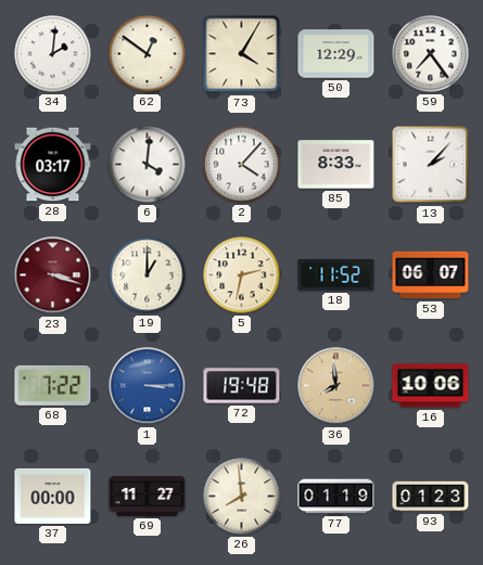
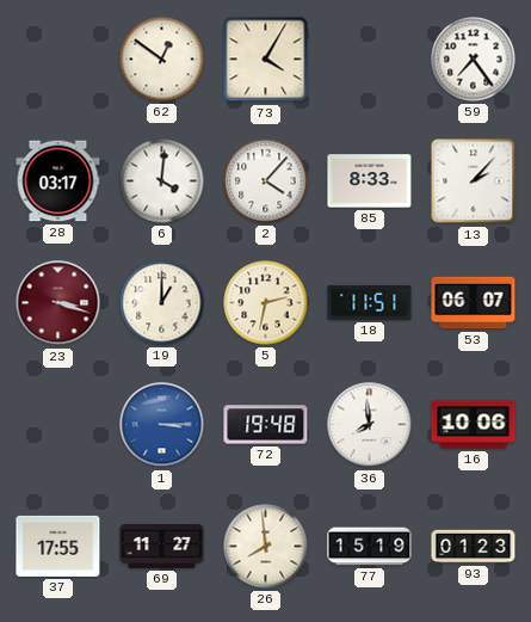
34: 2:01 -> none (53, 54)
50: 12:29 -> none (336, 54)
18: 11:52 -> 11:51 (370, 302)
68: 7:22 -> none (53, 385)
36 dial: champagne -> white (370, 425)
37: 00:00 -> 17:55 (58, 546)
77: 01:19 -> 15:19 (370, 547)
